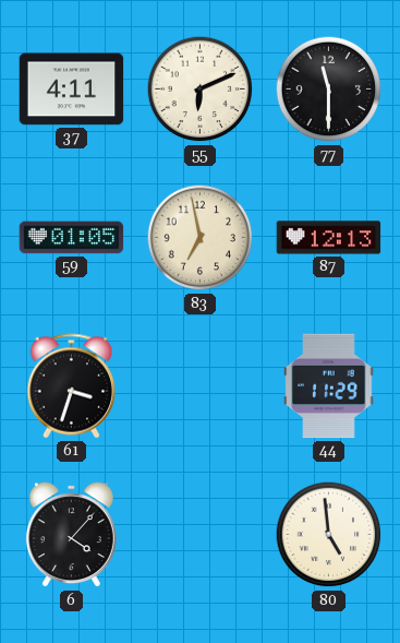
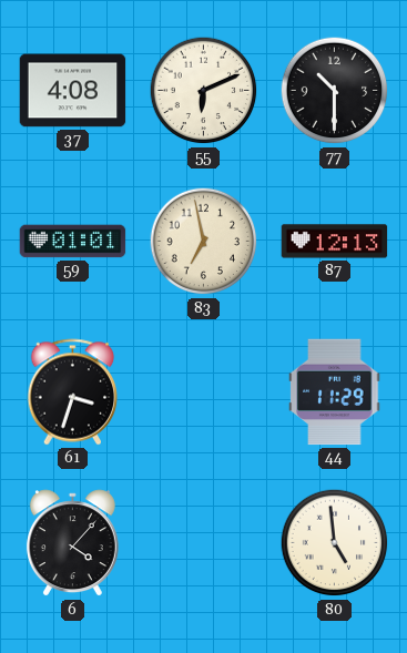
37: 4:11 -> 4:08 (73, 91)
77: 11:30 -> 10:30 (335, 91)
59: 01:05 -> 01:01 (73, 242)
